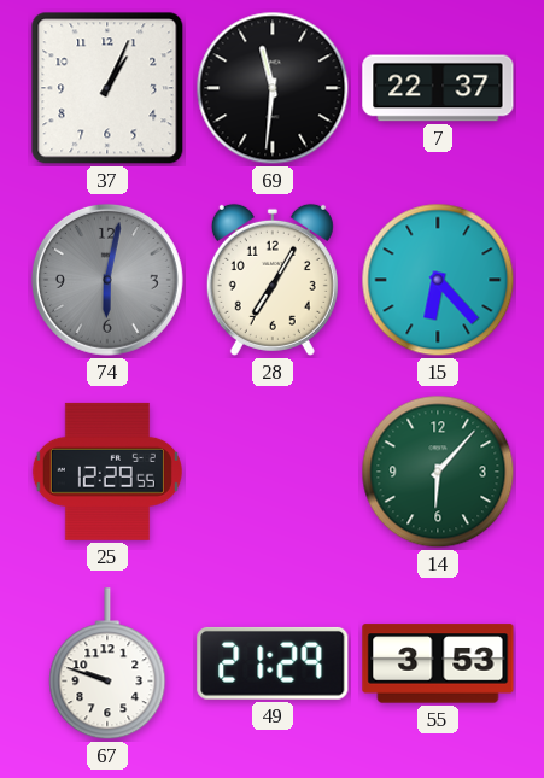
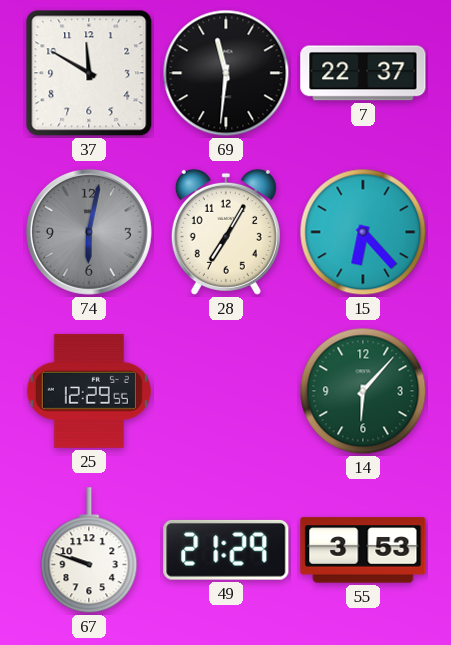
37: 1:04 -> 11:50 (89, 73)
